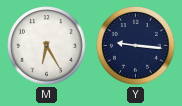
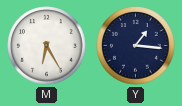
Y: 9:16 -> 1:16 (136, 46)
